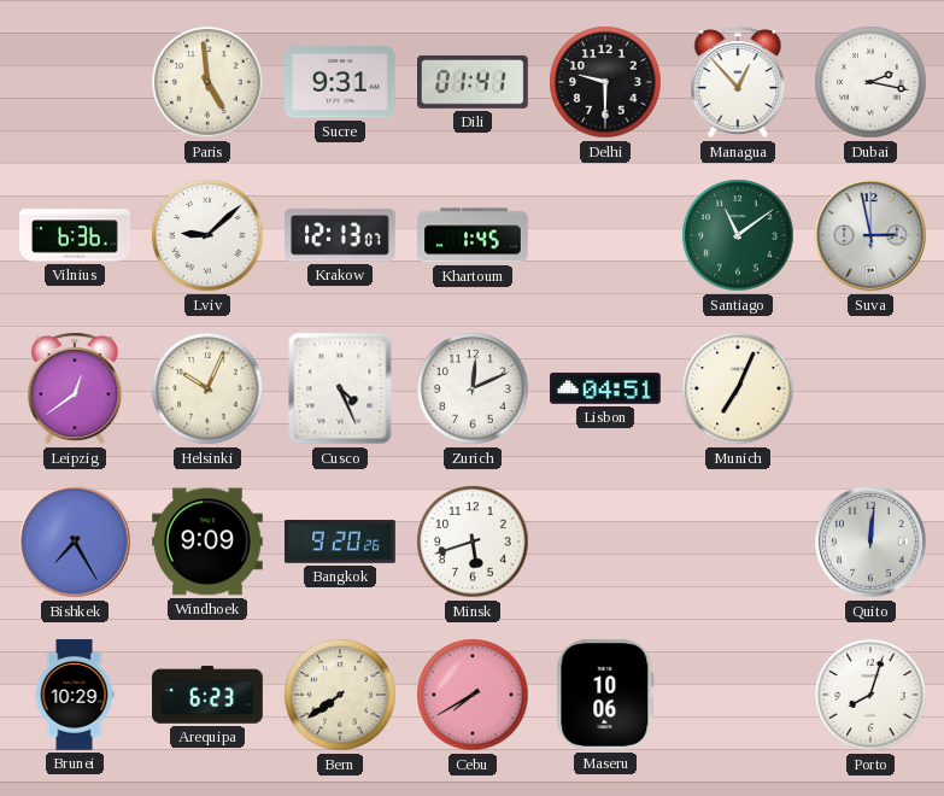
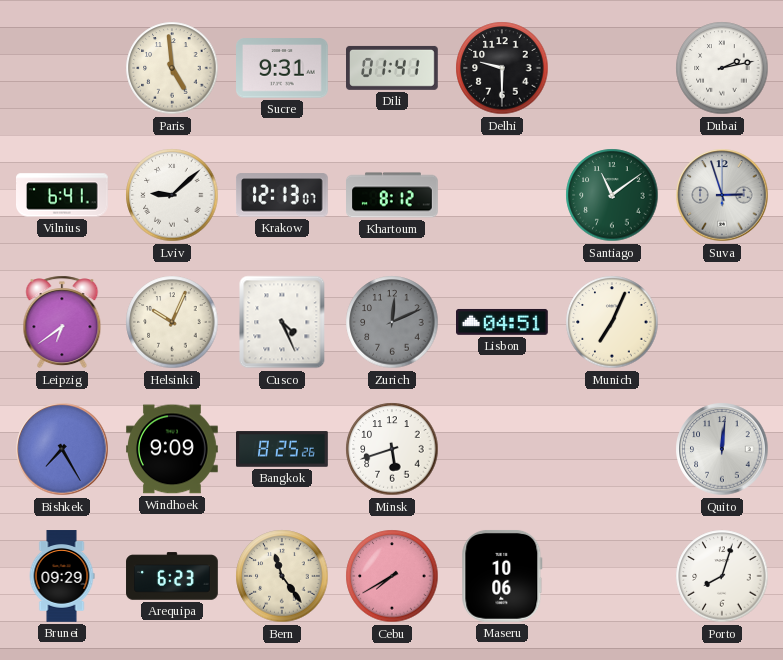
Managua: 12:53 -> none (738, 82)
Dubai: 2:17 -> 2:13 (722, 68)
Vilnius: 6:36 -> 6:41 (63, 195)
Khartoum: 1:45 -> 8:12 (393, 195)
Suva: 2:58 -> 2:57 (722, 195)
Leipzig: 12:39 -> 6:39 (62, 322)
Zurich dial: white -> grey (392, 322)
Bangkok: 9:20 -> 8:25 (283, 449)
Brunei: 10:29 -> 09:29 (62, 576)
Bern: 7:39 -> 11:24 (282, 576)
